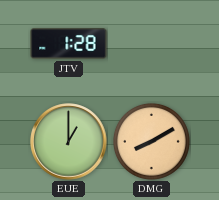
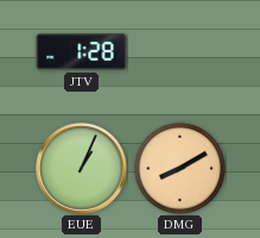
EUE: 1:00 -> 1:04 (82, 169)
